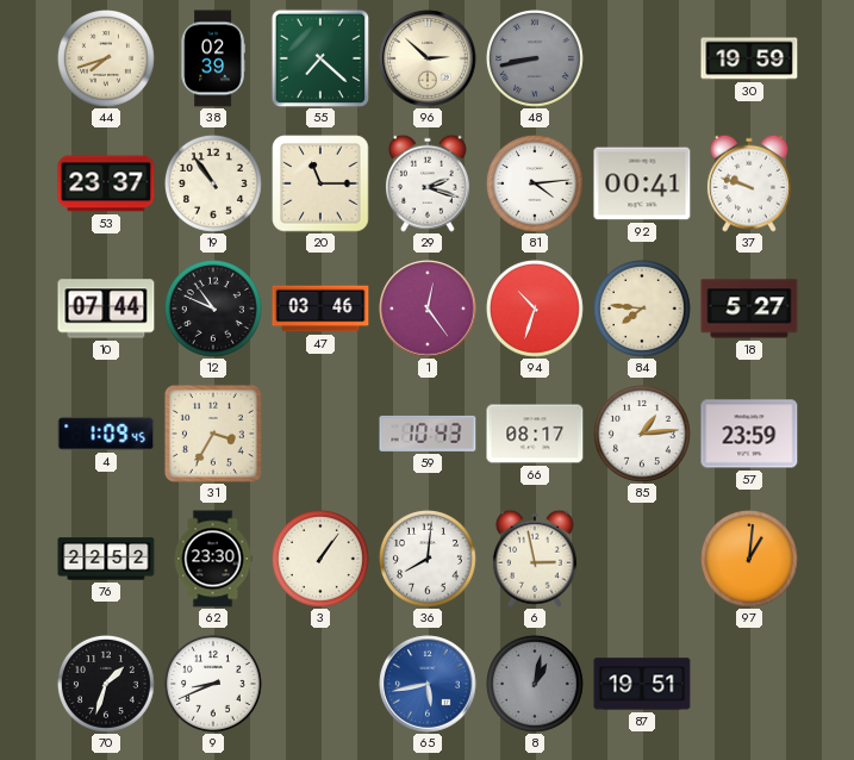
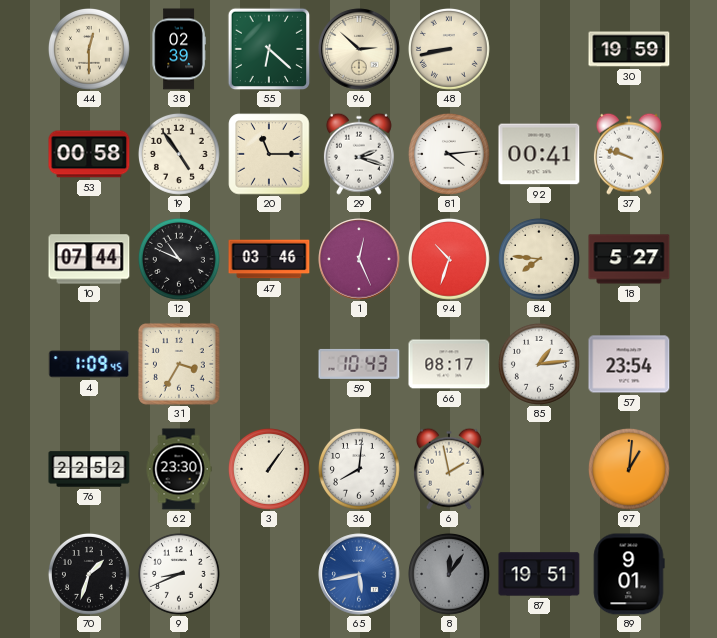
44: 7:42 -> 12:30 (89, 49)
55: 7:22 -> 6:22 (269, 49)
48 dial: grey -> cream (449, 49)
53: 23:37 -> 00:58 (89, 154)
19: 10:54 -> 4:54 (179, 154)
1: 12:24 -> 12:26 (359, 259)
57: 23:59 -> 23:54 (629, 364)
6: 2:58 -> 1:58 (449, 469)
8: 1:02 -> 12:06 (449, 574)
89: none -> 9:01 (629, 574)
